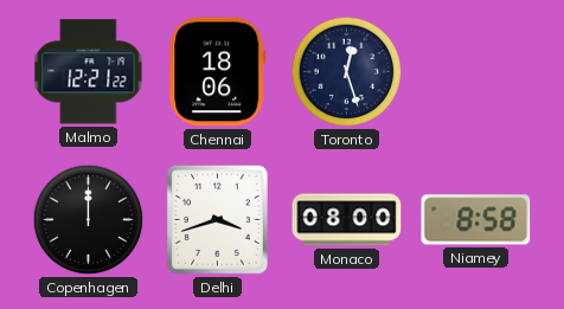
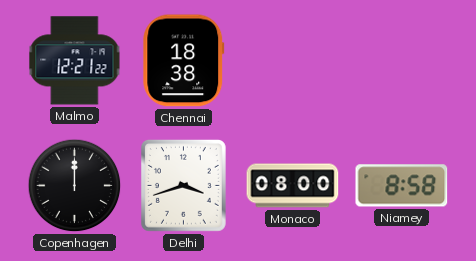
Chennai: 18:06 -> 18:38 (184, 61)
Toronto: 12:27 -> none (347, 72)
